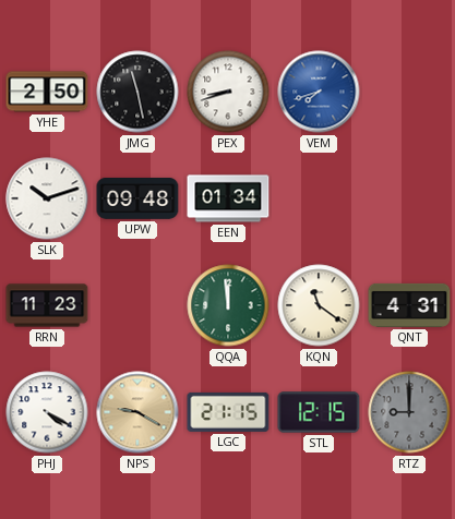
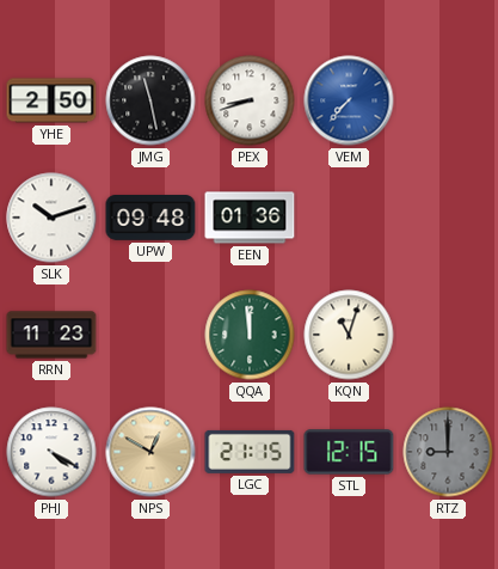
VEM: 7:42 -> 7:37 (349, 100)
EEN: 01:34 -> 01:36 (250, 218)
KQN: 11:21 -> 11:03 (349, 335)
QNT: 4:31 -> none (409, 305)
NPS: 9:20 -> 12:50 (150, 452)
